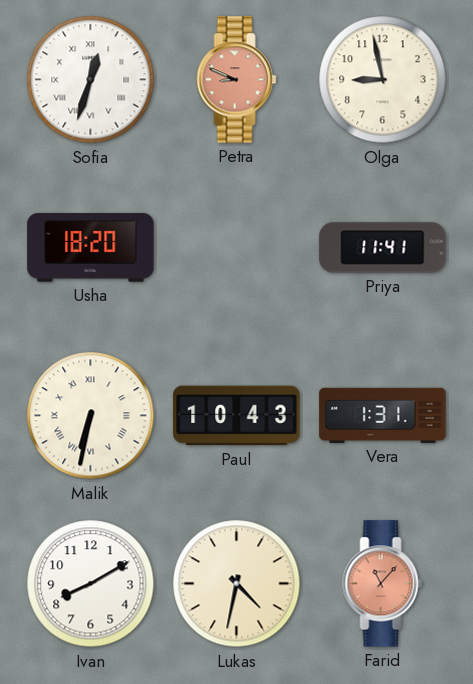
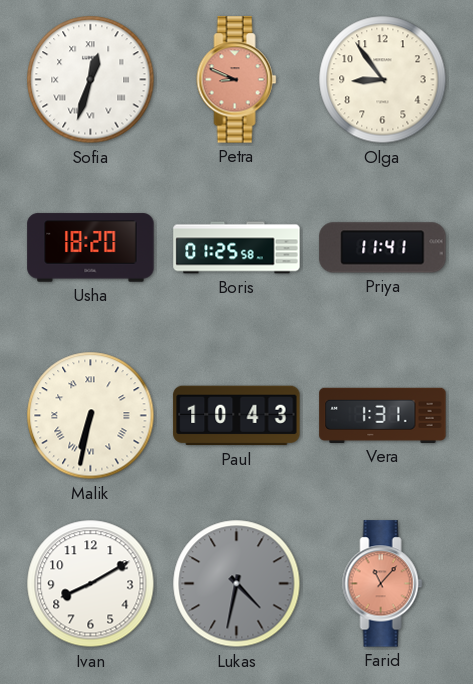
Olga: 8:58 -> 8:54 (383, 80)
Boris: none -> 01:25 (237, 248)
Lukas dial: cream -> grey (237, 584)
